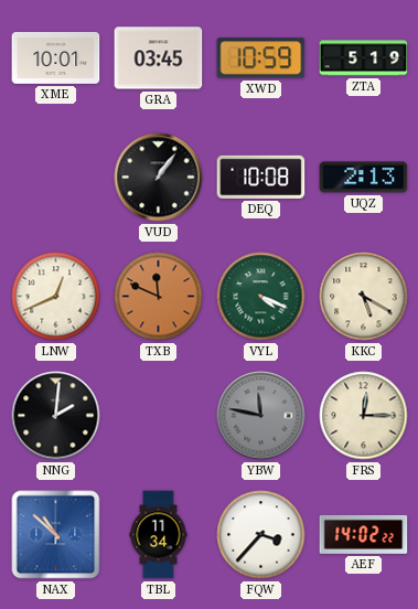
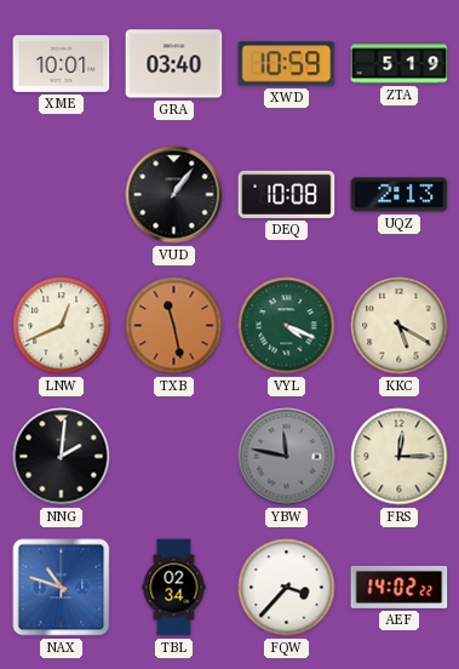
GRA: 03:45 -> 03:40 (174, 64)
TXB: 11:49 -> 11:28 (174, 326)
NAX: 10:52 -> 10:48 (62, 588)
TBL: 11:34 -> 02:34 (174, 588)
